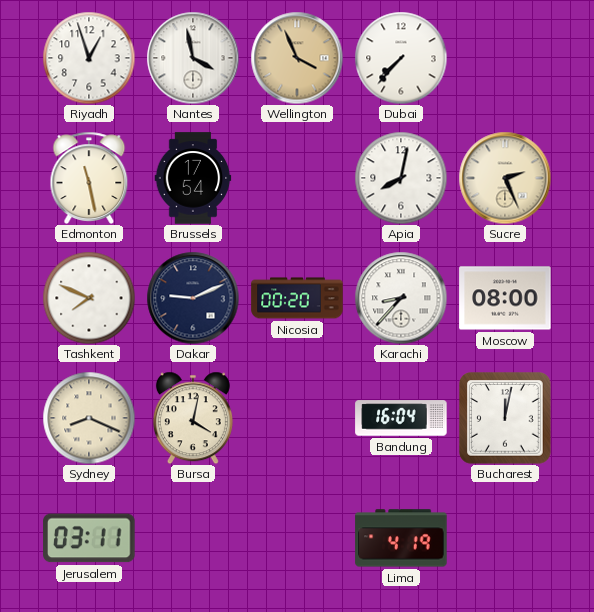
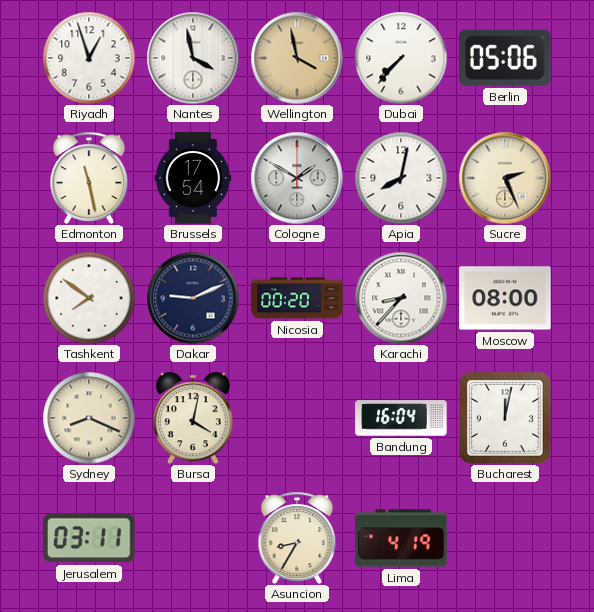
Wellington: 3:56 -> 3:58 (297, 58)
Berlin: none -> 05:06 (506, 58)
Cologne: none -> 1:50 (297, 178)
Tashkent: 7:49 -> 7:51 (89, 298)
Asuncion: none -> 8:35 (297, 538)
